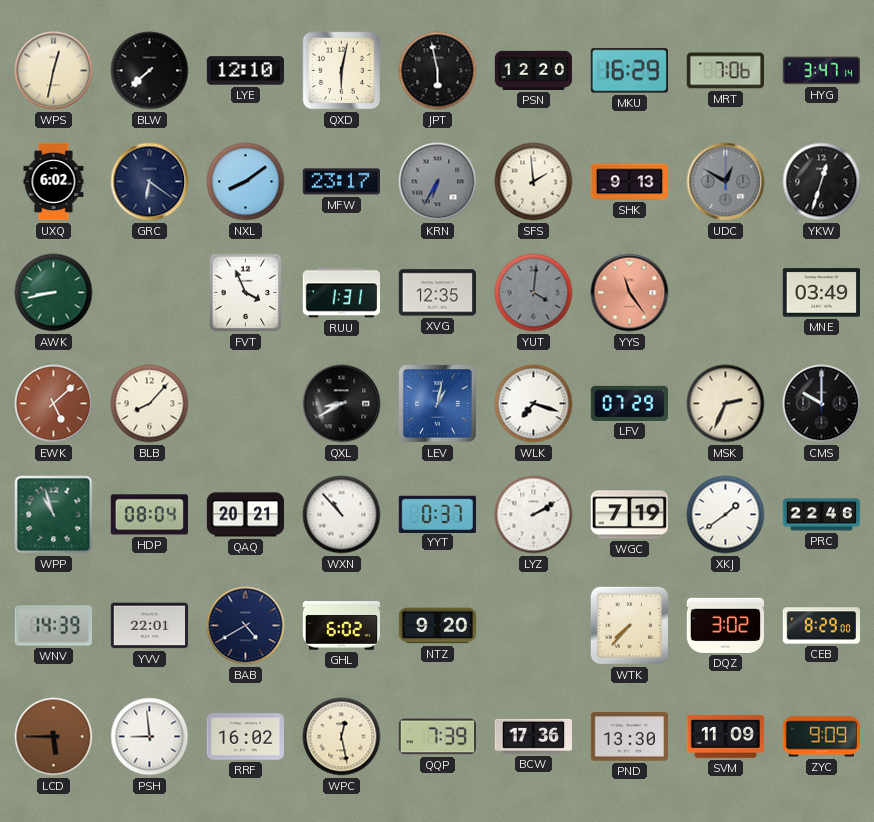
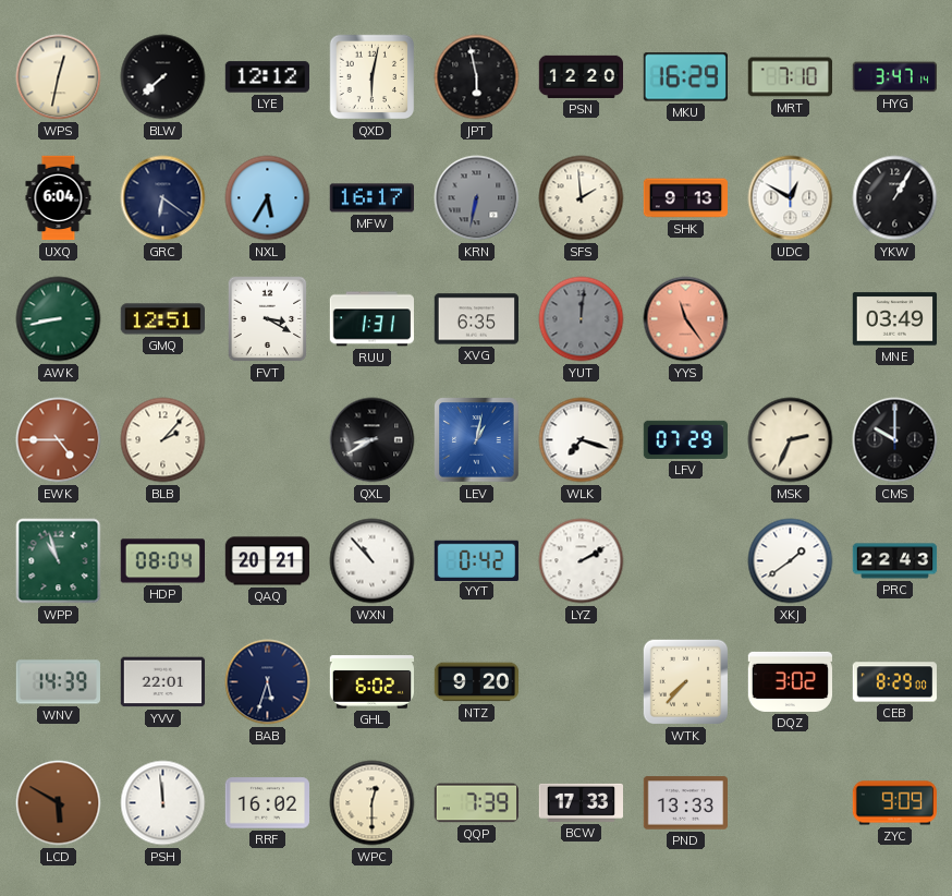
LYE: 12:10 -> 12:12 (268, 77)
MRT: 7:06 -> 7:10 (790, 77)
UXQ: 6:02 -> 6:04 (59, 198)
NXL: 8:09 -> 5:35 (268, 198)
MFW: 23:17 -> 16:17 (371, 198)
KRN: 6:35 -> 6:32 (477, 198)
UDC dial: grey -> white (791, 198)
YKW: 12:33 -> 1:05 (895, 198)
GMQ: none -> 12:51 (162, 319)
FVT: 3:56 -> 3:20 (268, 319)
XVG: 12:35 -> 6:35 (476, 319)
YUT: 4:01 -> 12:01 (582, 319)
EWK: 5:08 -> 4:45 (59, 440)
BLB: 8:07 -> 2:07 (163, 440)
YYT: 0:37 -> 0:42 (476, 560)
WGC: 7:19 -> none (629, 515)
PRC: 22:46 -> 22:43 (895, 561)
BAB: 4:40 -> 5:33 (268, 682)
LCD: 5:45 -> 5:50 (59, 803)
PSH: 8:59 -> 11:59 (163, 803)
WPC: 12:28 -> 12:30 (373, 803)
BCW: 17:36 -> 17:33 (581, 802)
PND: 13:30 -> 13:33 (685, 803)
SVM: 11:09 -> none (726, 737)
